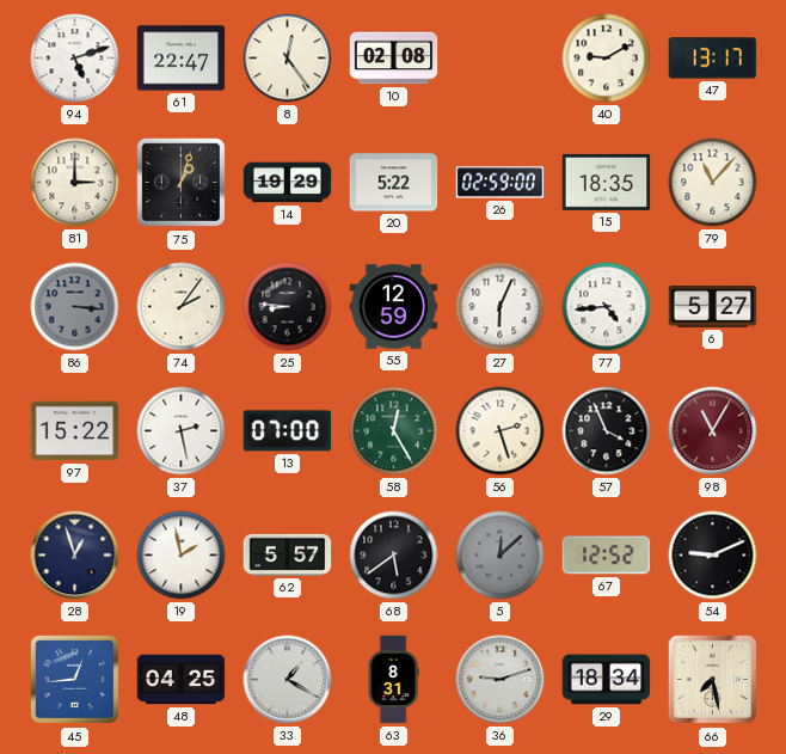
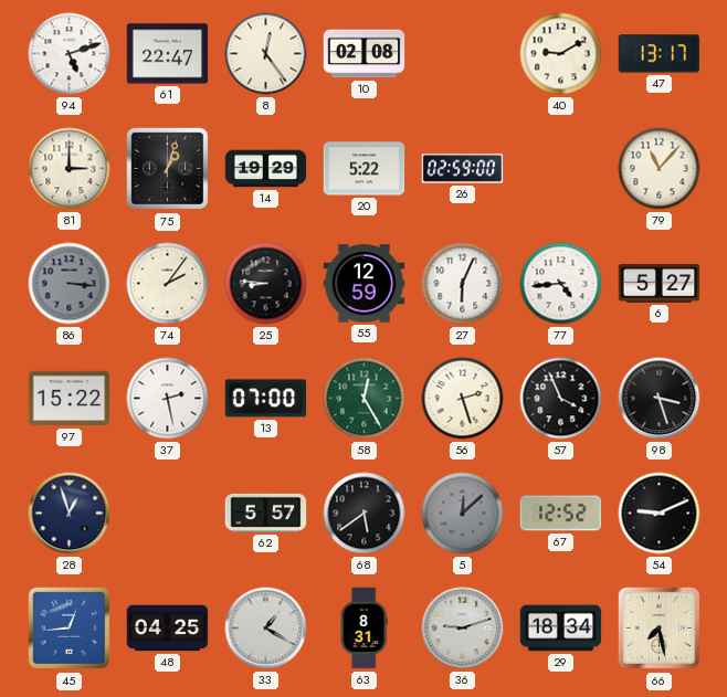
15: 18:35 -> none (607, 182)
98: 11:05 -> 3:27 (660, 399)
98 dial: burgundy -> black (660, 399)
19: 1:58 -> none (182, 556)
